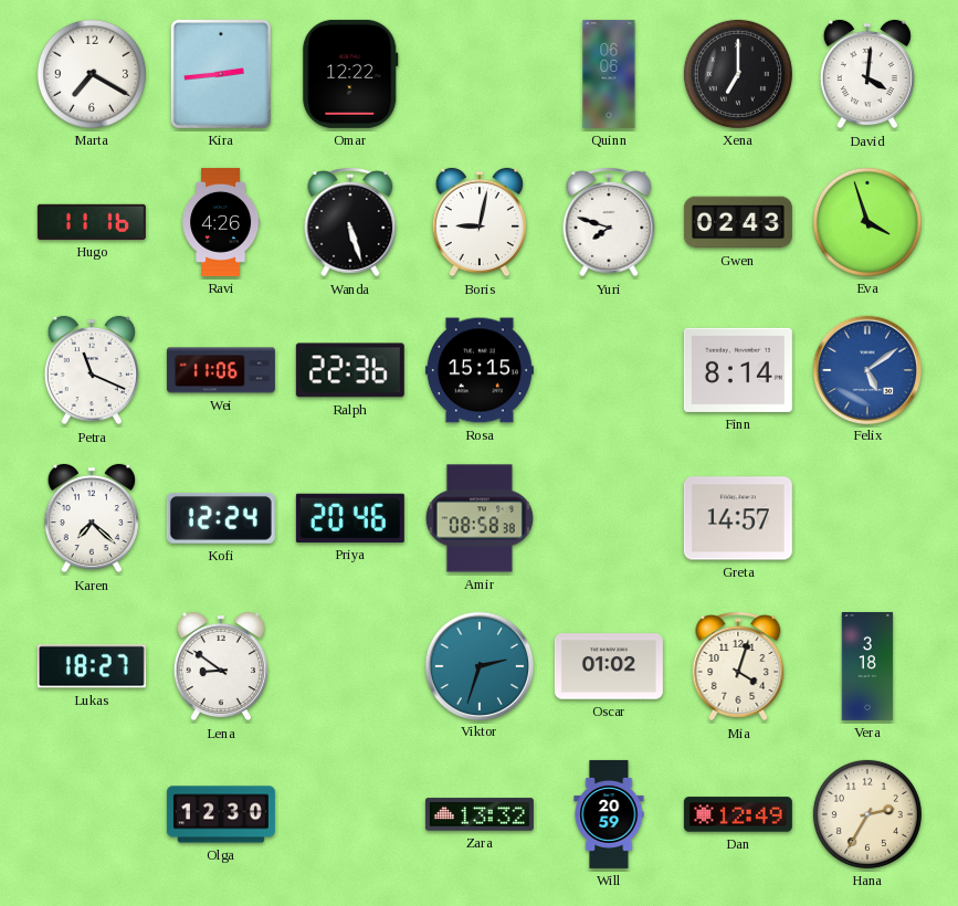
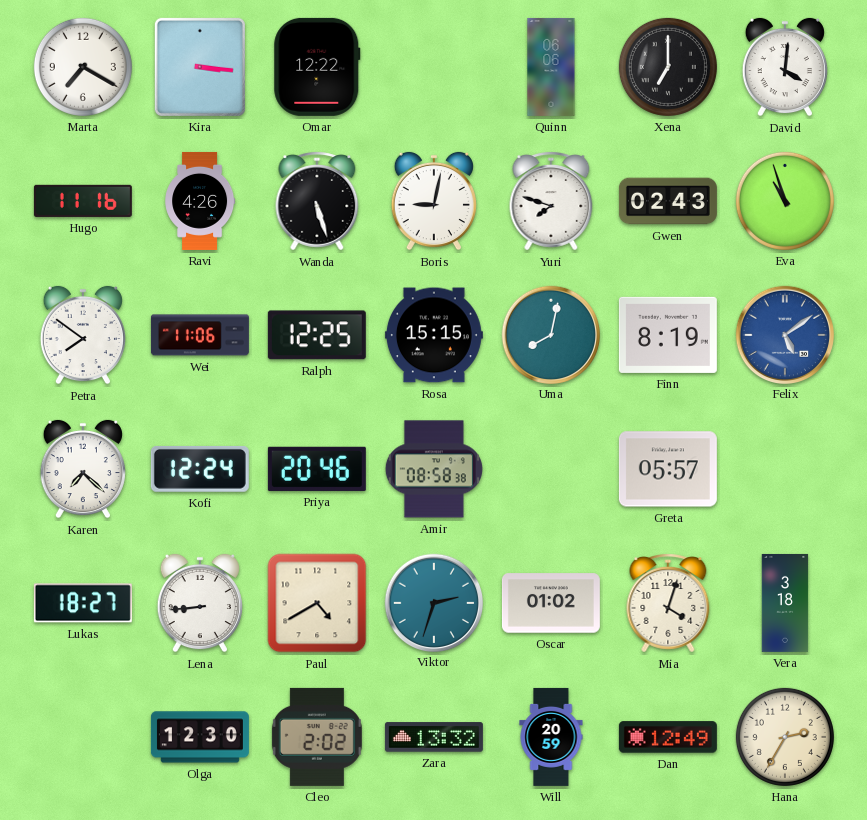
Kira: 2:44 -> 3:16 (200, 67)
Eva: 3:57 -> 10:57 (785, 201)
Petra: 11:19 -> 7:51 (83, 335)
Ralph: 22:36 -> 12:25 (317, 335)
Uma: none -> 8:02 (550, 334)
Finn: 8:14 -> 8:19 (668, 335)
Greta: 14:57 -> 05:57 (668, 469)
Lena: 8:51 -> 8:44 (200, 603)
Paul: none -> 4:40 (317, 603)
Cleo: none -> 2:02 (317, 737)
